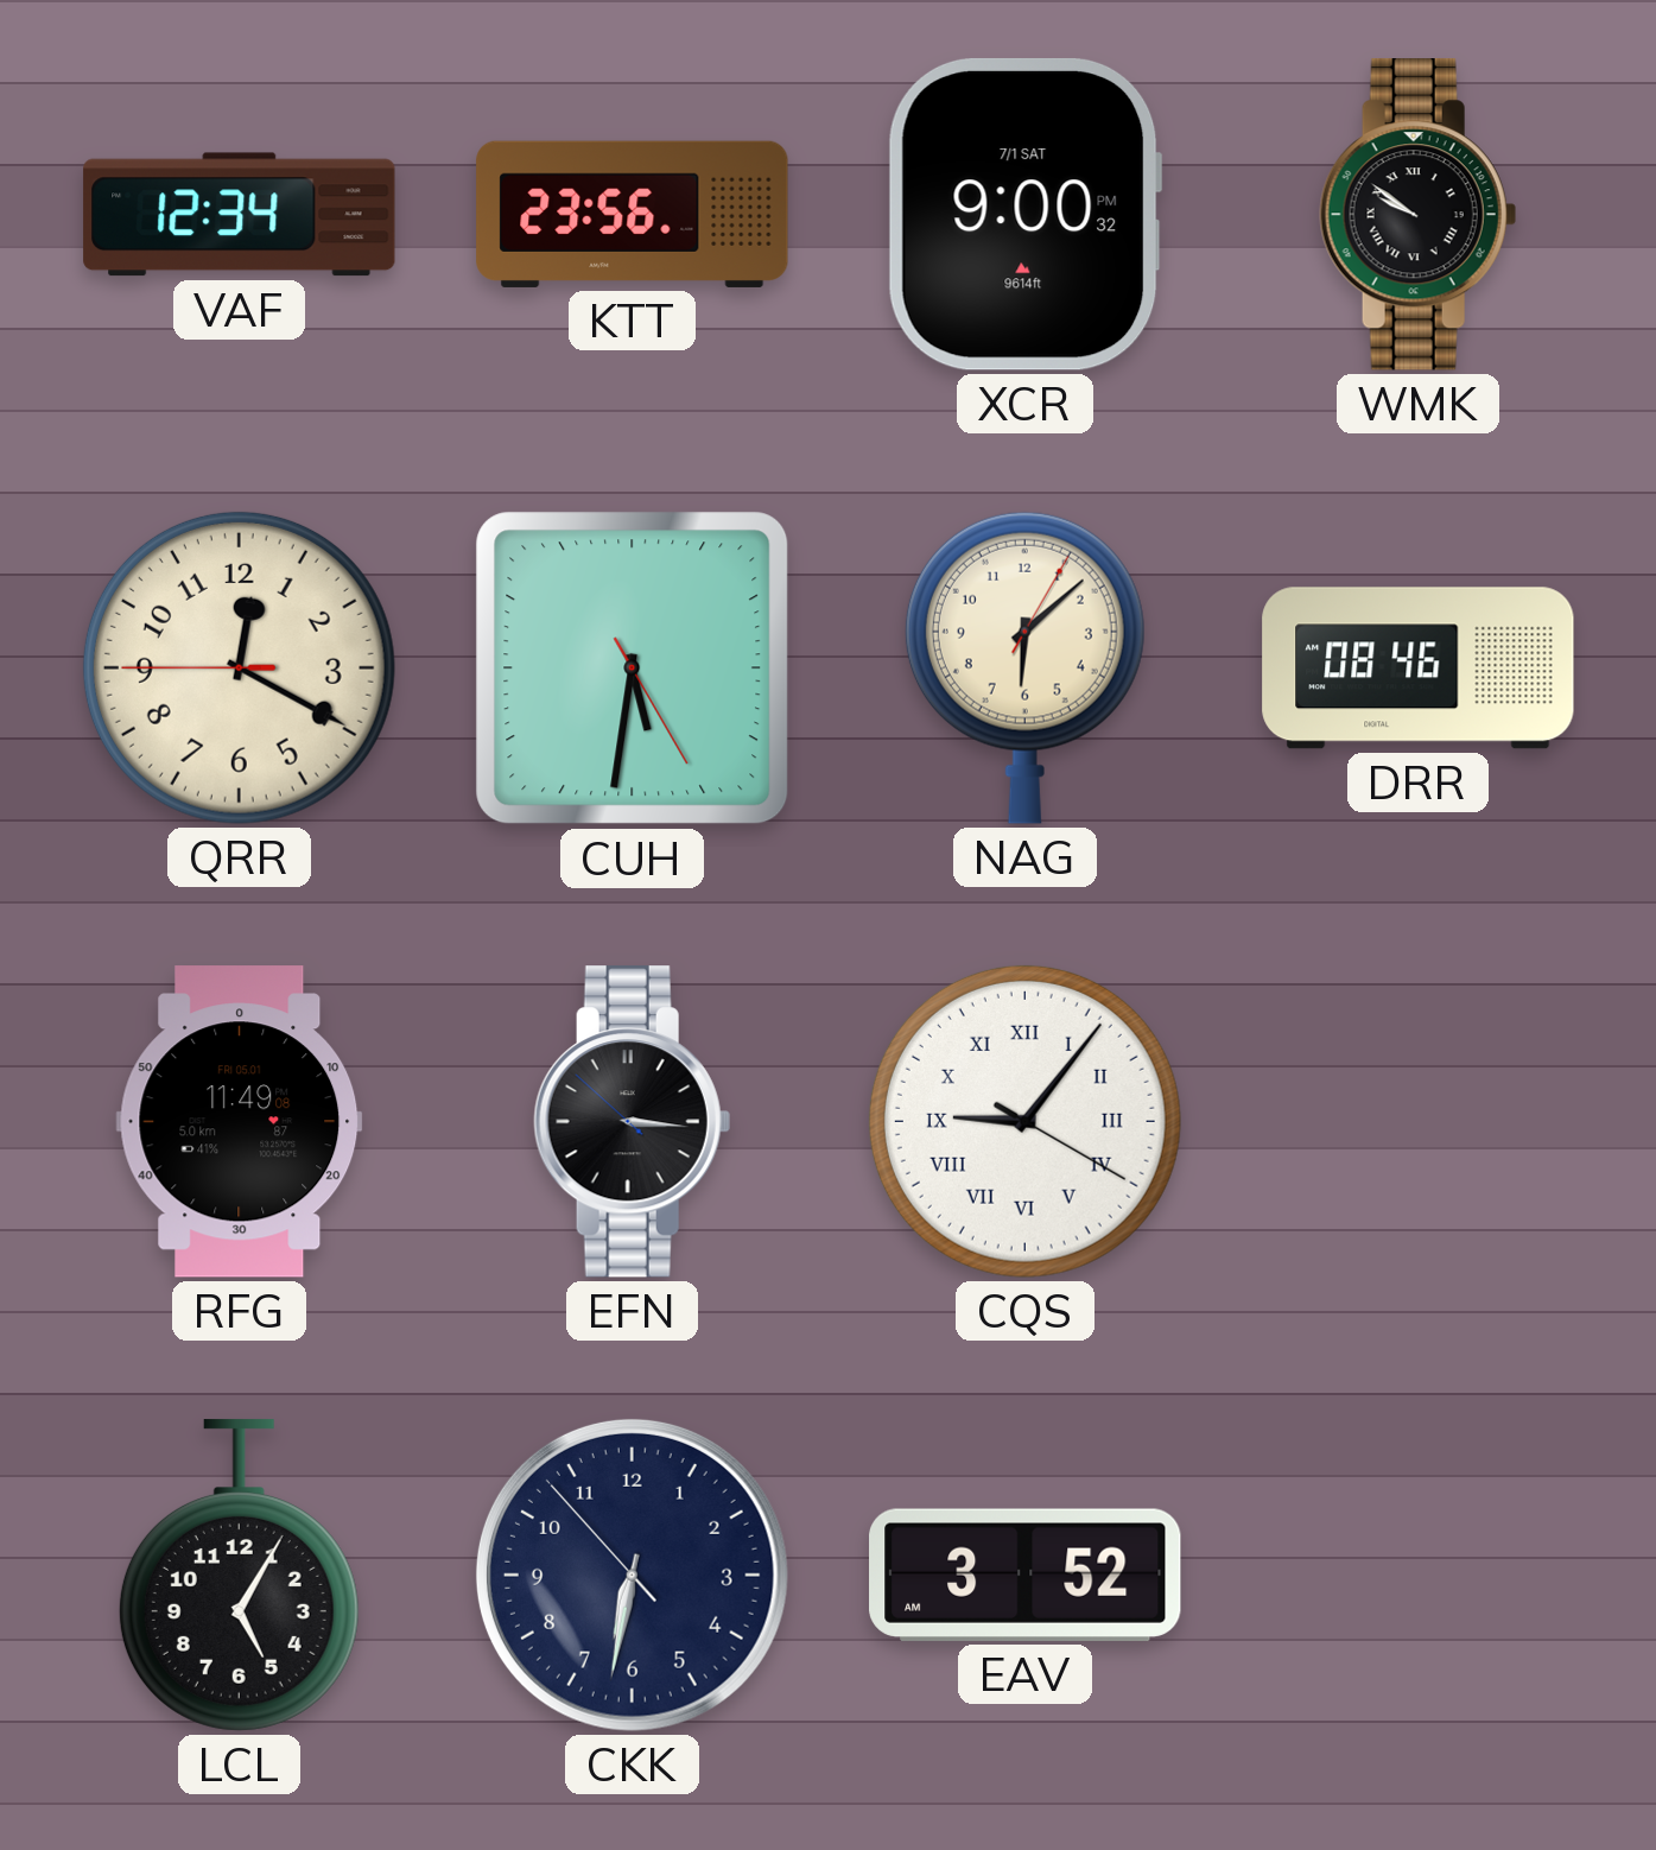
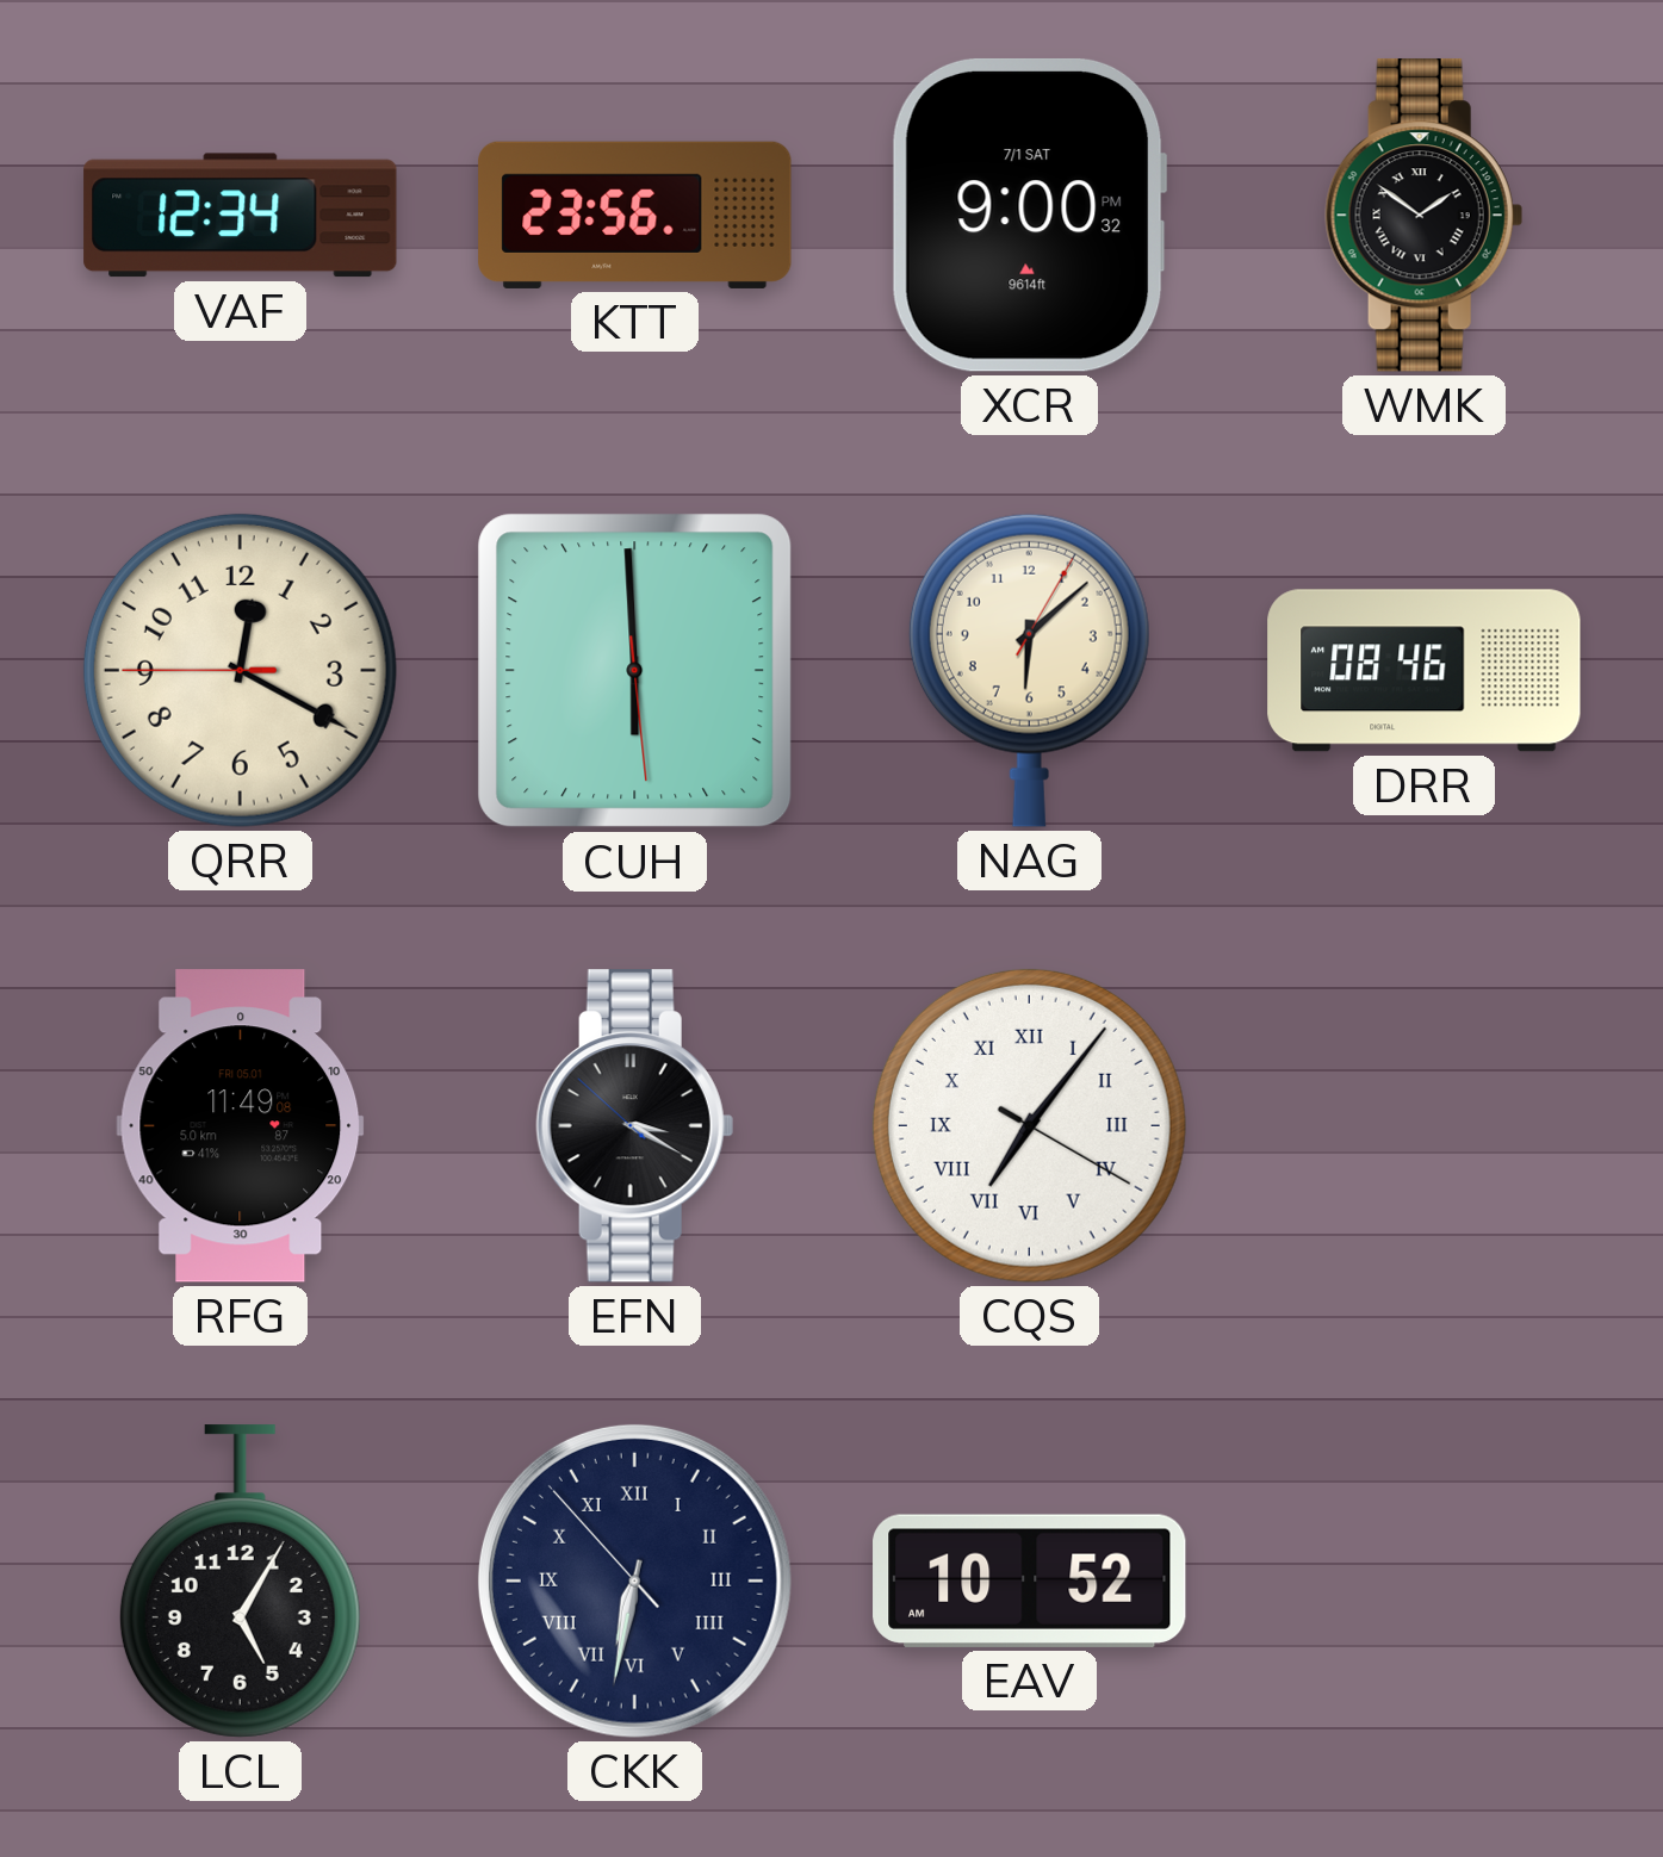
WMK: 9:51 -> 1:51 (1423, 216)
CUH: 5:31 -> 5:59 (635, 671)
EFN: 3:15 -> 3:19 (634, 1126)
CQS: 9:06 -> 7:06 (1029, 1125)
CKK numerals: Arabic -> Roman (634, 1580)
EAV: 3:52 -> 10:52 (1030, 1580)
